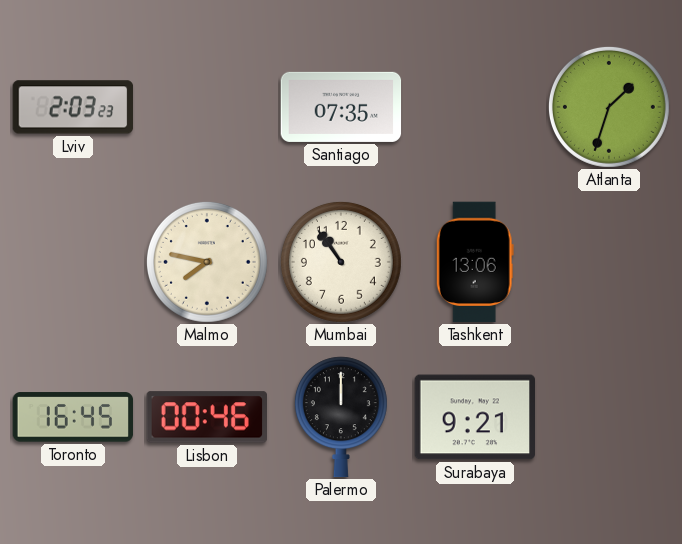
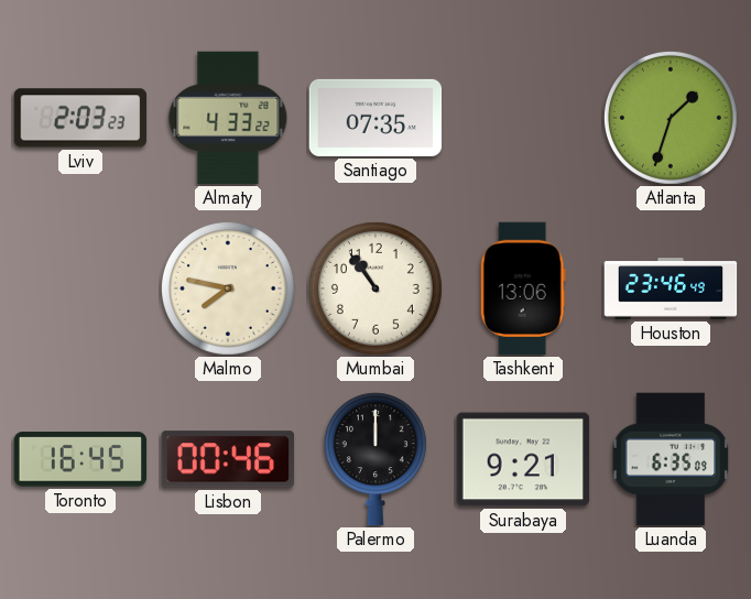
Almaty: none -> 4:33 (228, 118)
Houston: none -> 23:46 (671, 288)
Luanda: none -> 6:35 (671, 459)
